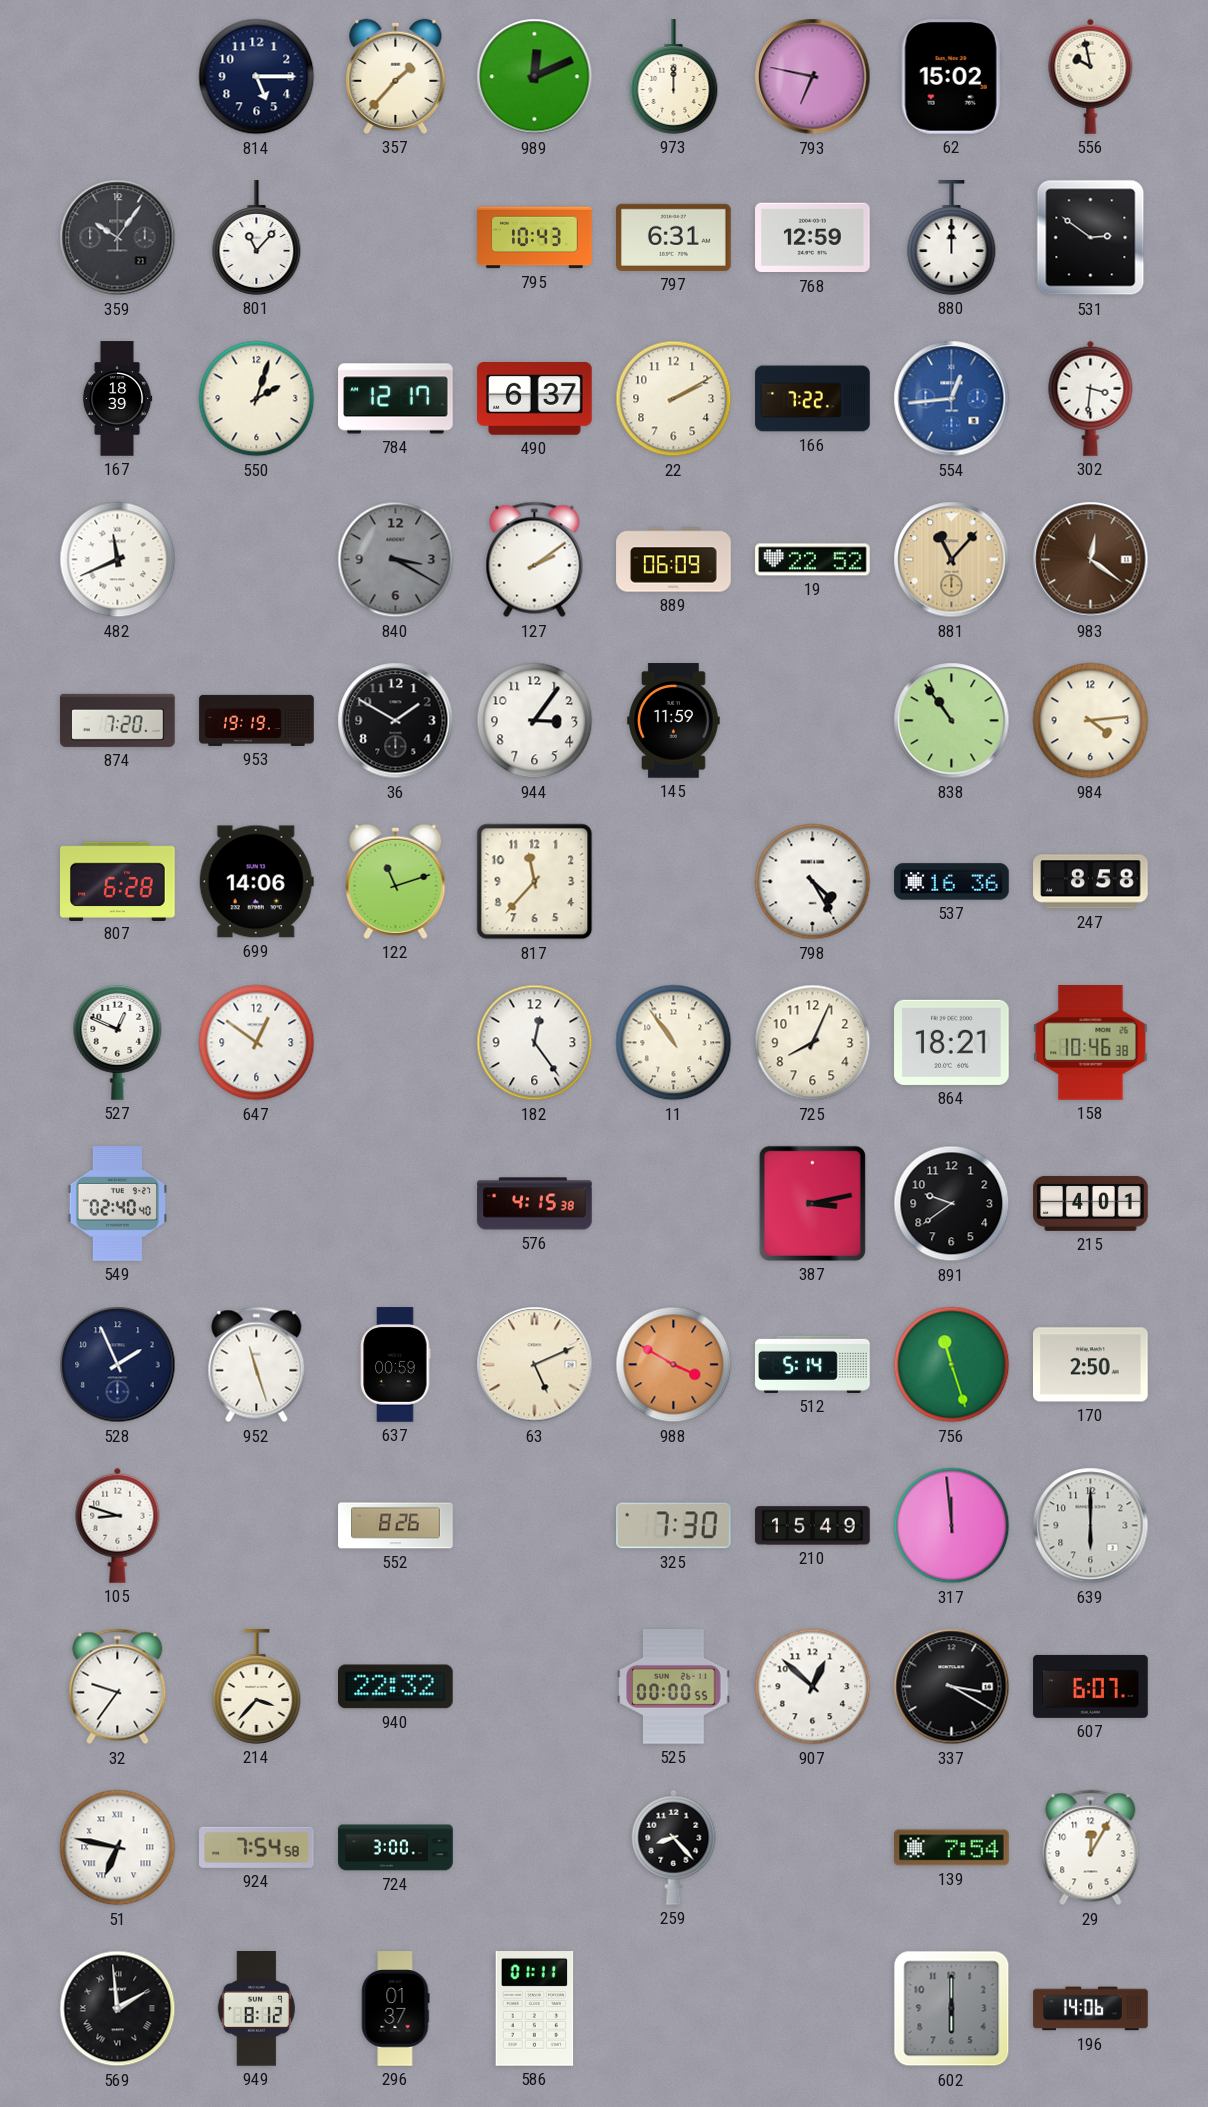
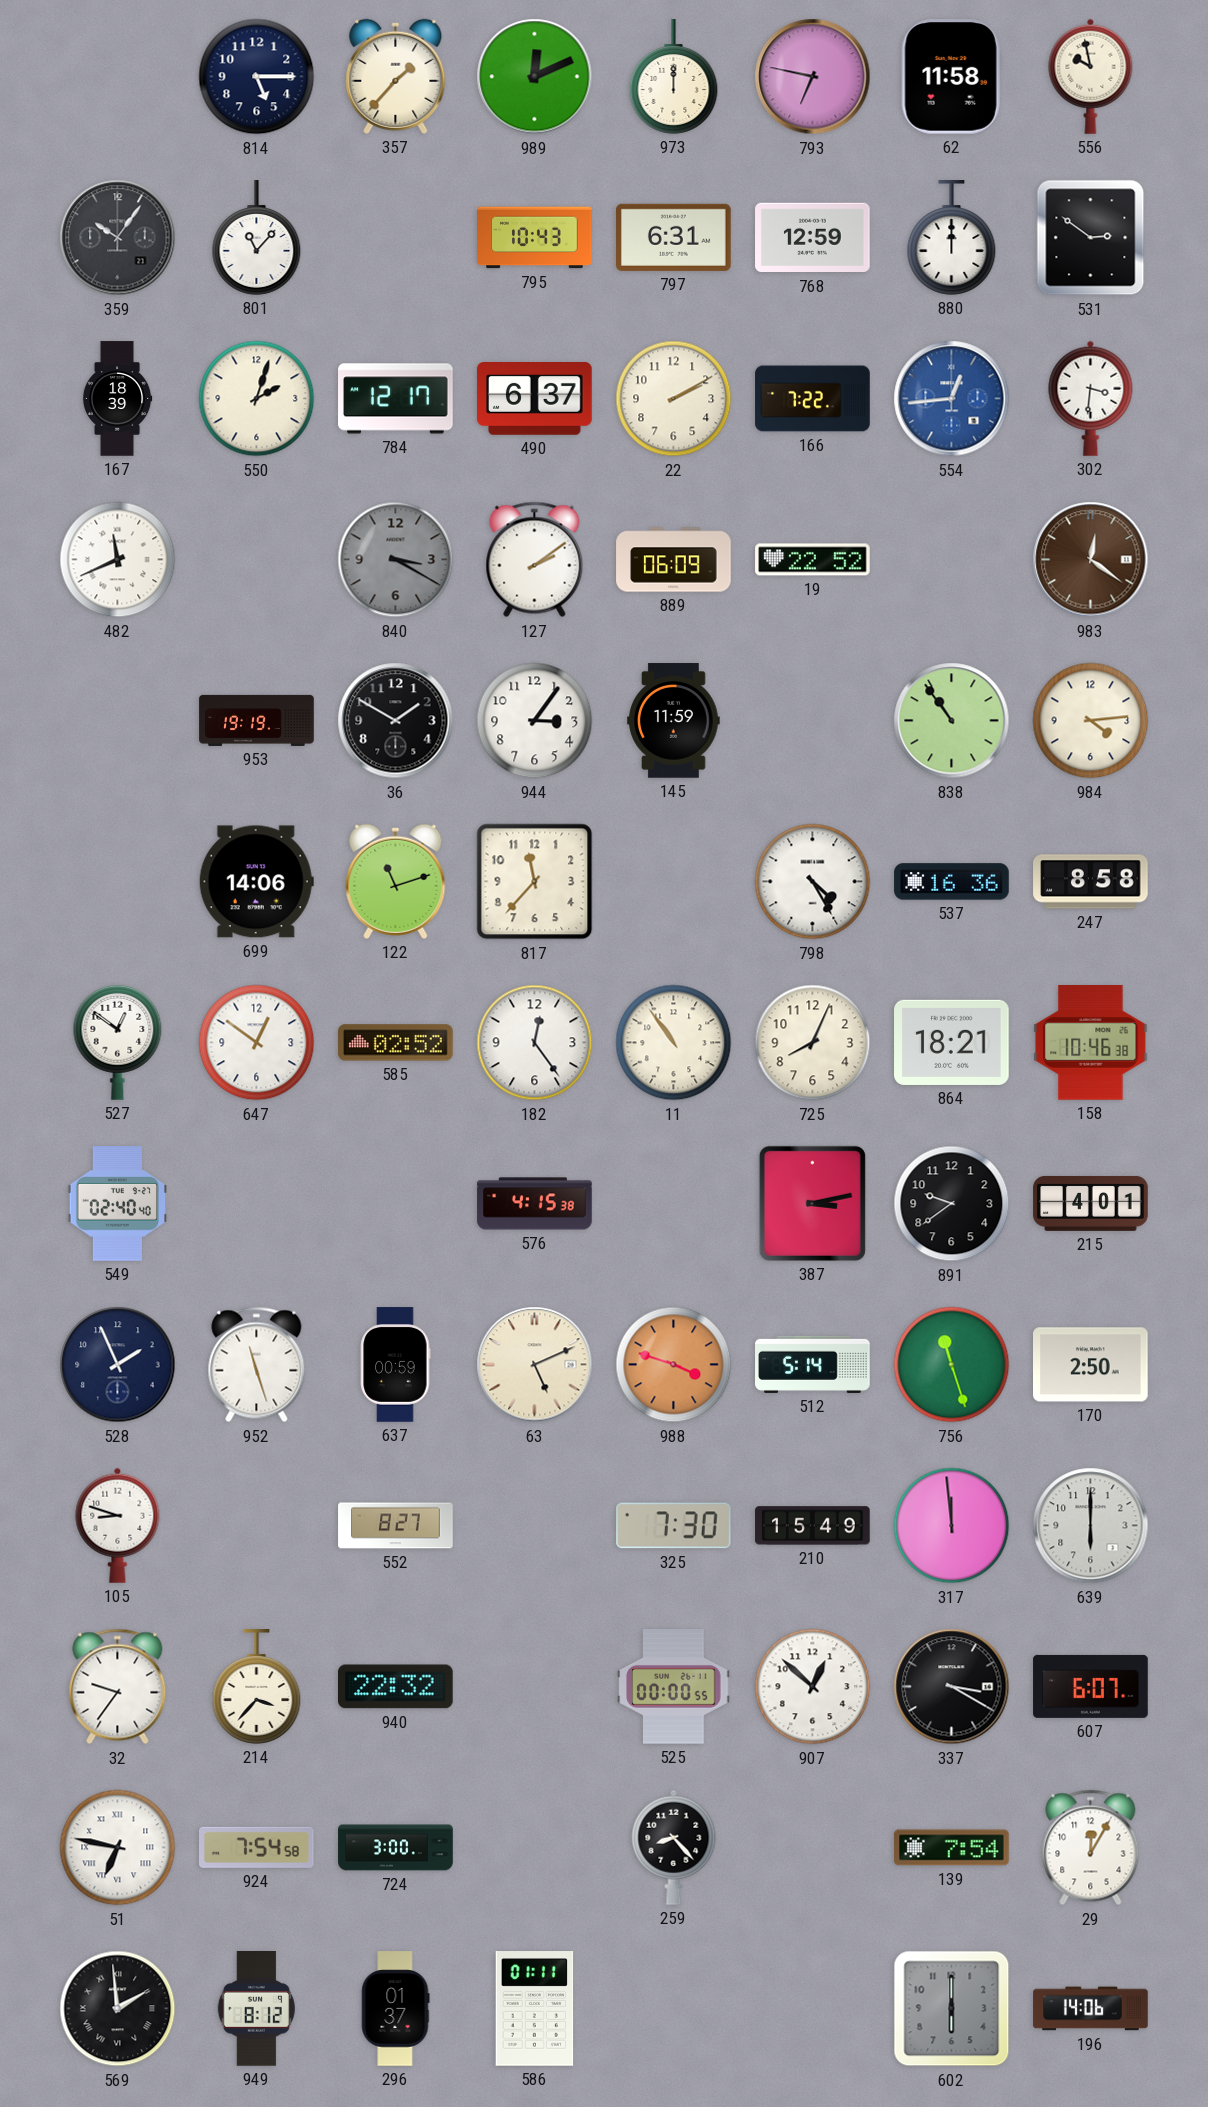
62: 15:02 -> 11:58 (951, 77)
881: 11:07 -> none (952, 560)
874: 7:20 -> none (118, 720)
807: 6:28 -> none (118, 881)
527: 12:49 -> 12:51 (118, 1042)
585: none -> 02:52 (396, 1043)
988: 3:50 -> 3:48 (674, 1365)
552: 8:26 -> 8:27 (396, 1526)
